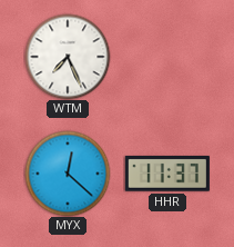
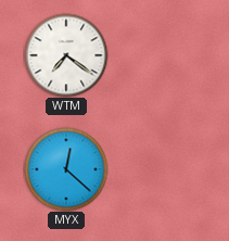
WTM: 7:26 -> 7:21 (66, 55)
HHR: 11:37 -> none (167, 174)
